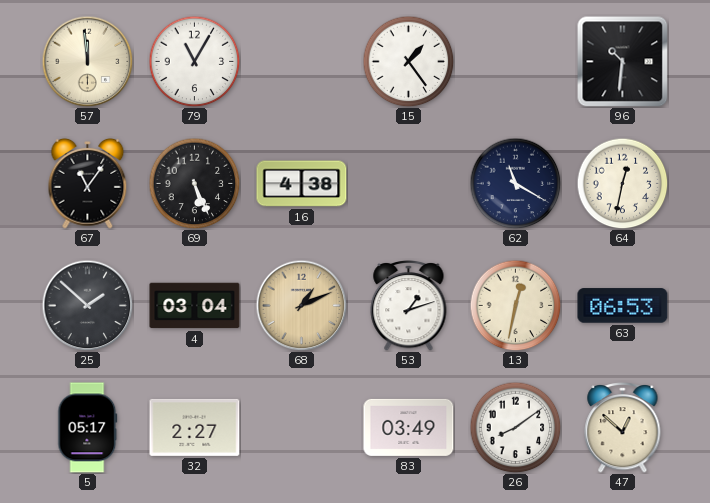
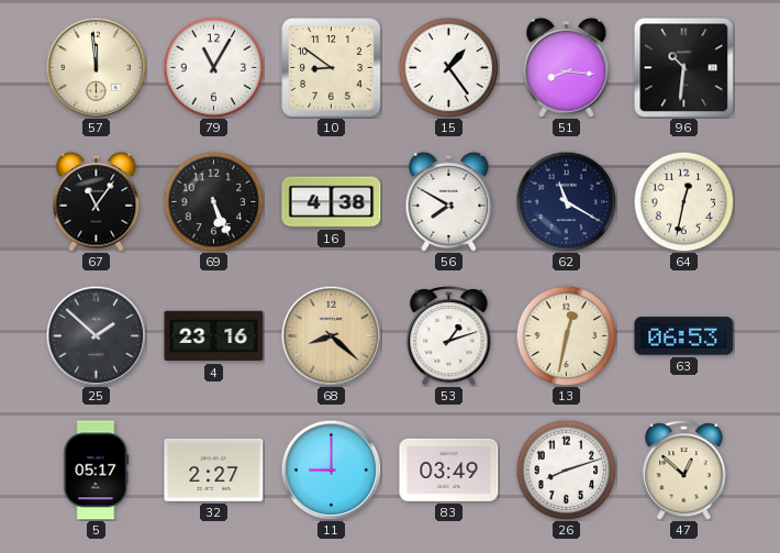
10: none -> 8:51 (332, 68)
51: none -> 8:16 (567, 67)
56: none -> 7:50 (449, 201)
4: 03:04 -> 23:16 (214, 336)
68: 1:11 -> 8:22 (331, 335)
11: none -> 9:00 (331, 469)
26: 8:09 -> 8:12 (566, 469)
